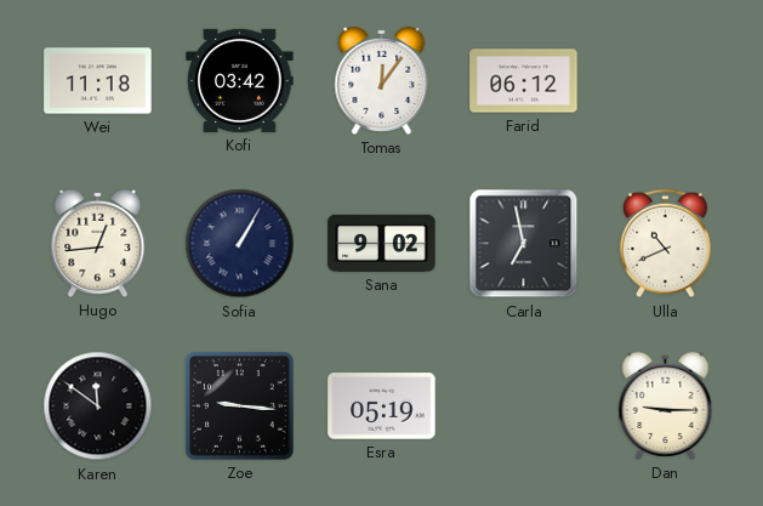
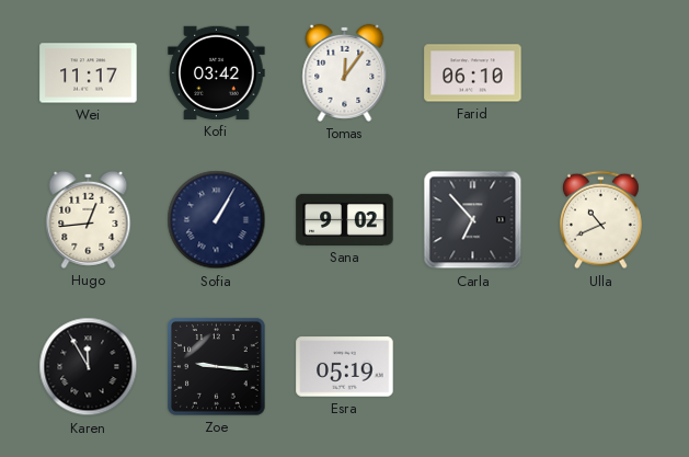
Wei: 11:18 -> 11:17 (89, 73)
Farid: 06:12 -> 06:10 (473, 73)
Carla: 6:58 -> 6:53 (473, 220)
Karen: 11:51 -> 11:55 (89, 367)
Dan: 9:15 -> none (666, 405)
